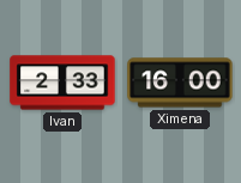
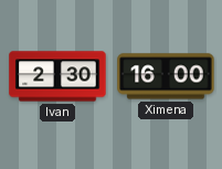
Ivan: 2:33 -> 2:30 (57, 76)
